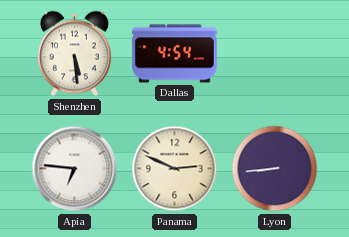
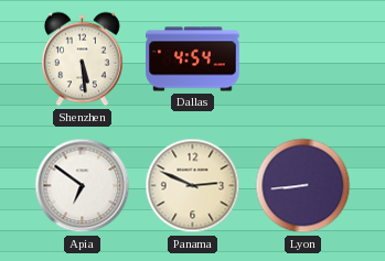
Apia: 6:46 -> 6:51 (83, 186)
